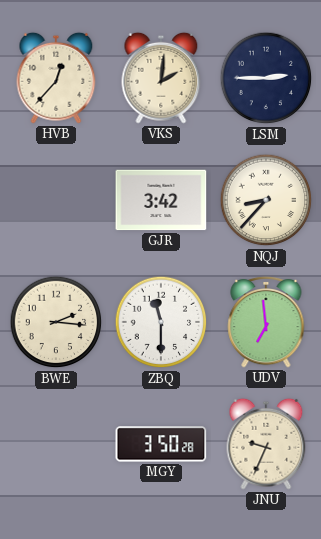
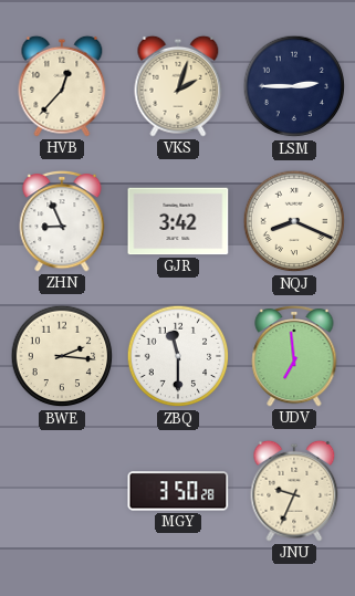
VKS: 2:01 -> 2:03 (178, 86)
ZHN: none -> 8:56 (62, 221)
NQJ: 8:37 -> 8:19 (294, 221)
